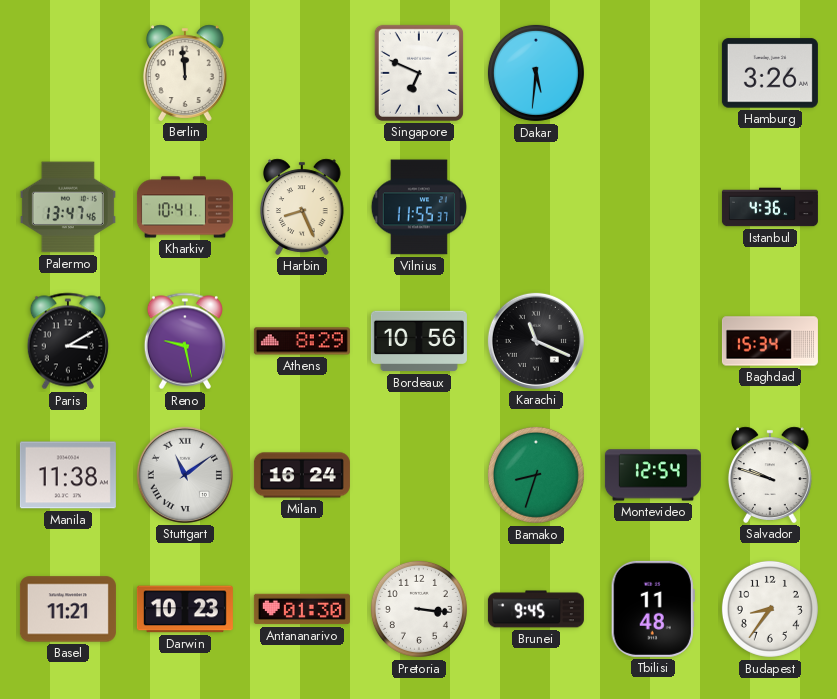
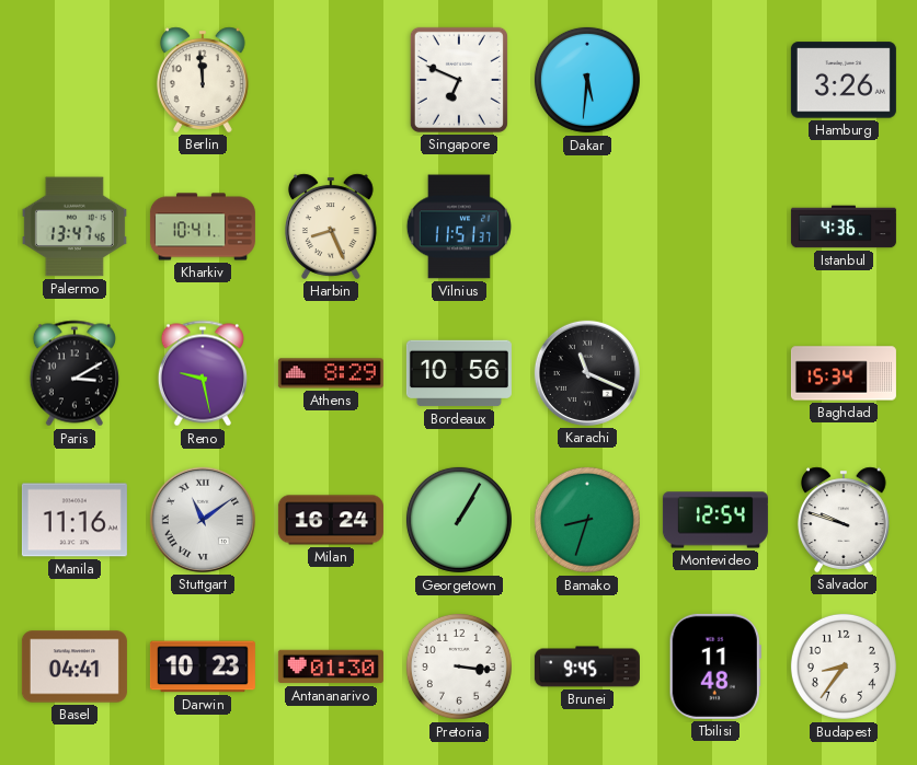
Vilnius: 11:55 -> 11:51 (459, 227)
Manila: 11:38 -> 11:16 (74, 520)
Georgetown: none -> 1:05 (459, 520)
Basel: 11:21 -> 04:41 (74, 667)
